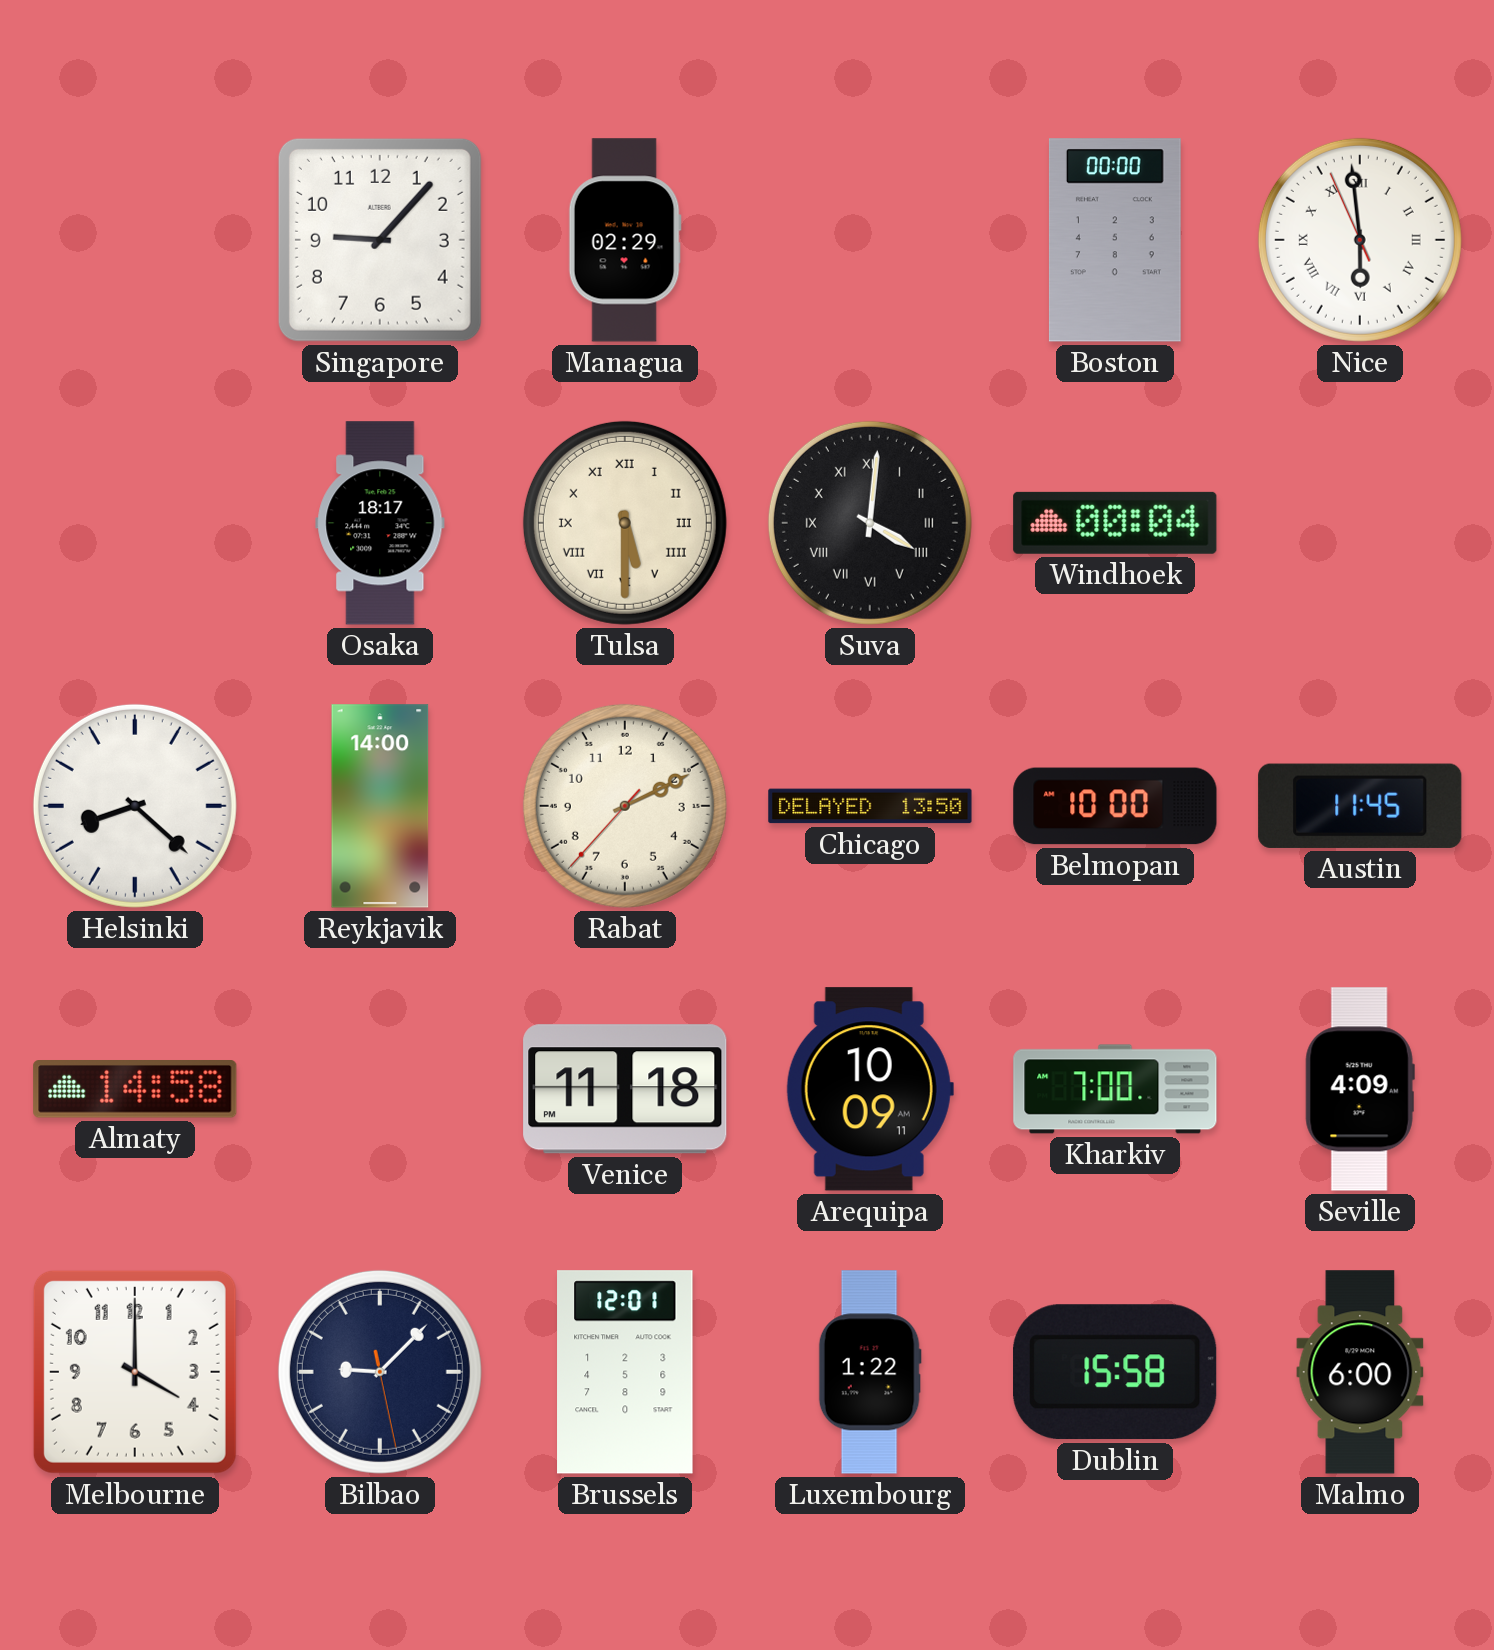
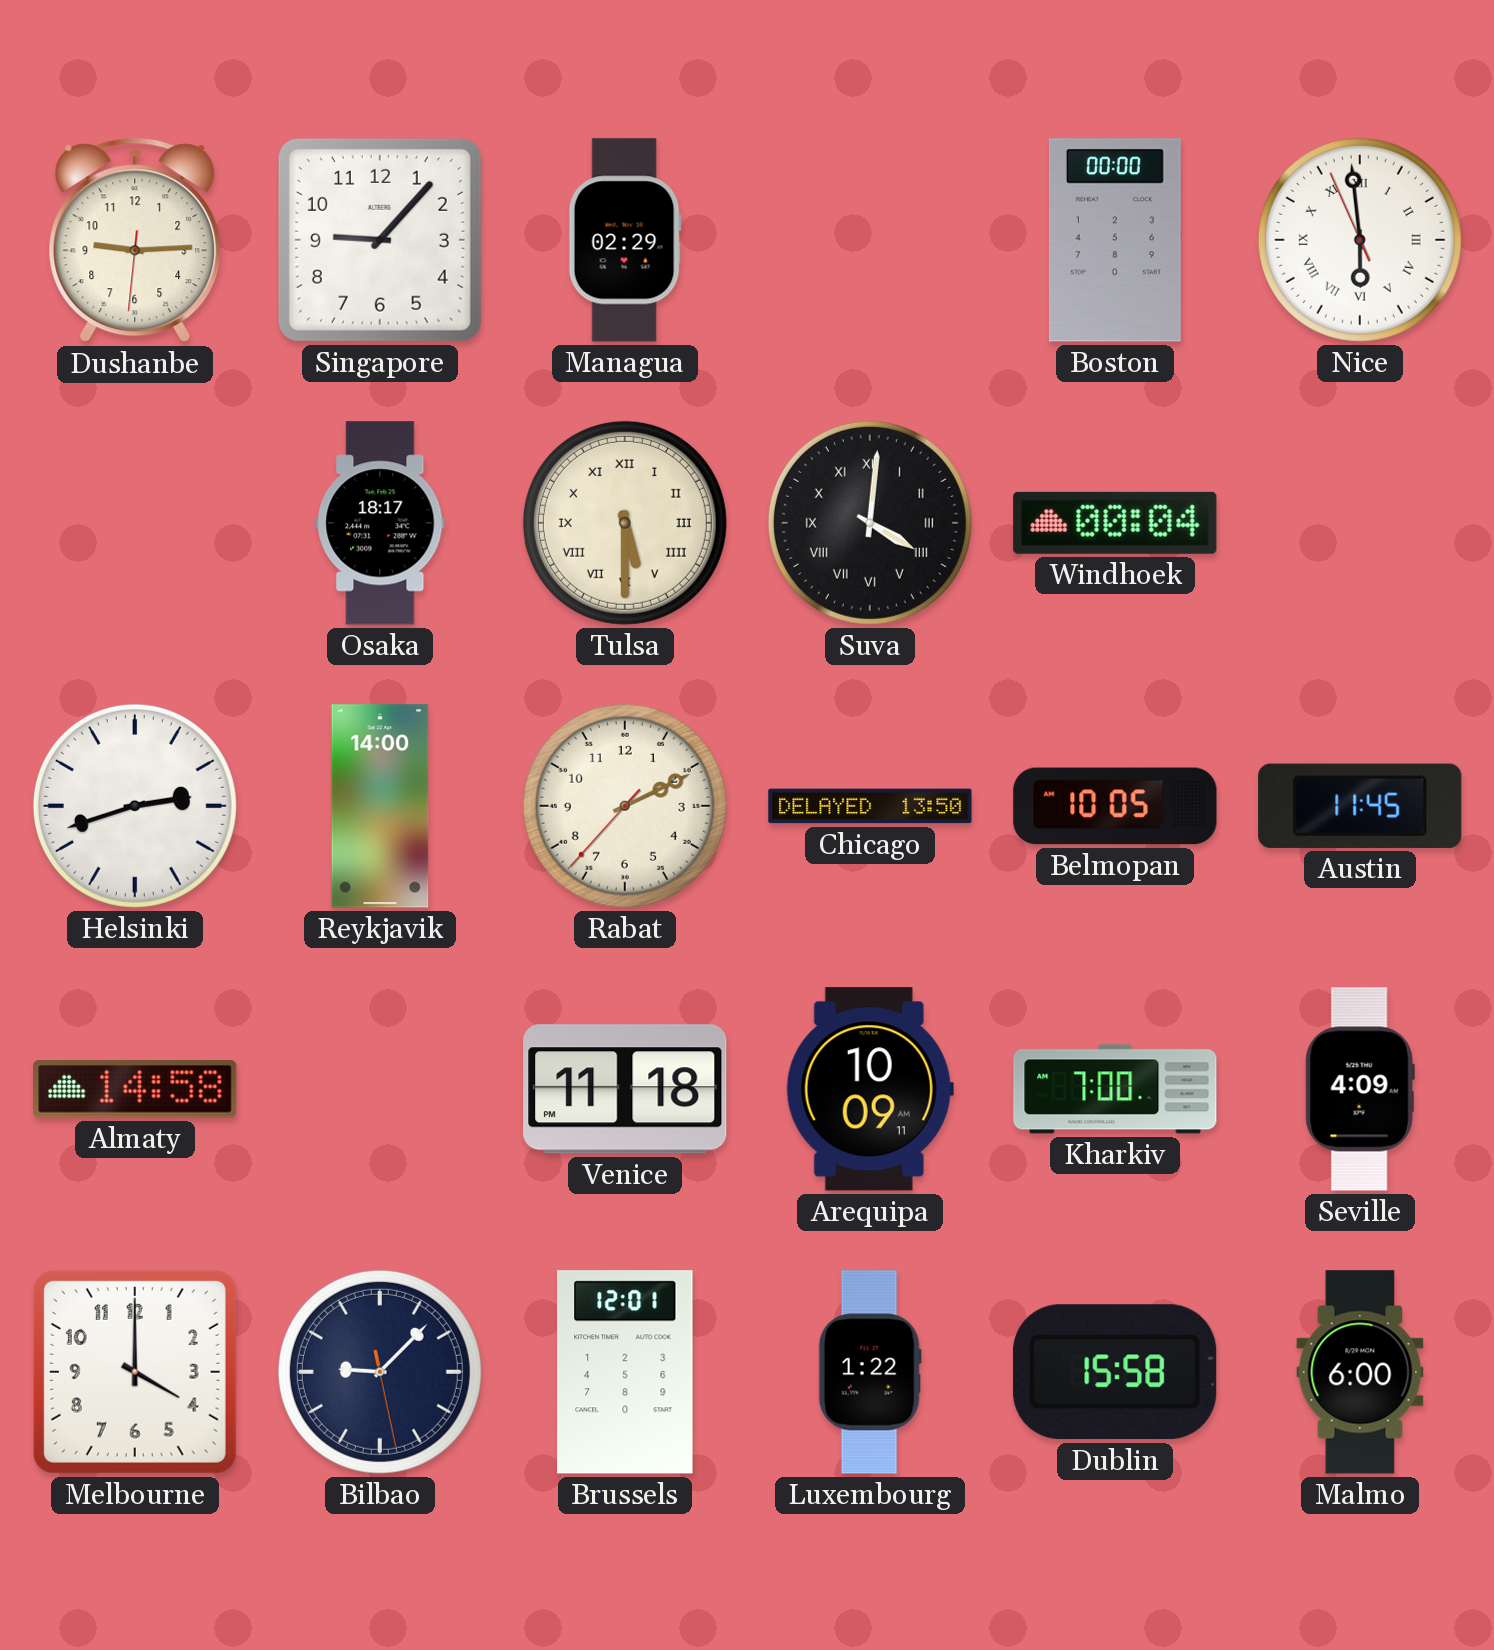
Dushanbe: none -> 9:14 (135, 240)
Helsinki: 8:22 -> 2:42 (135, 806)
Belmopan: 10:00 -> 10:05 (1115, 806)
